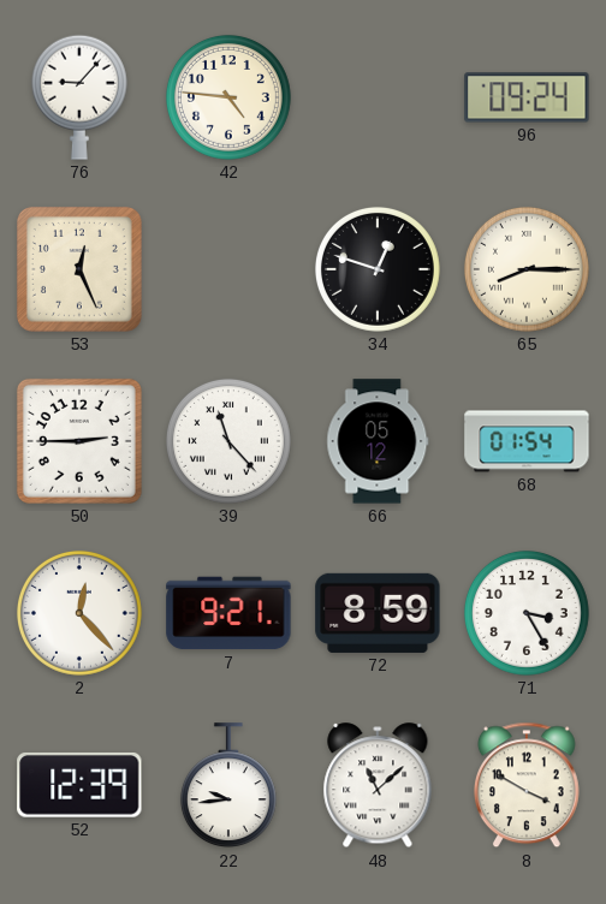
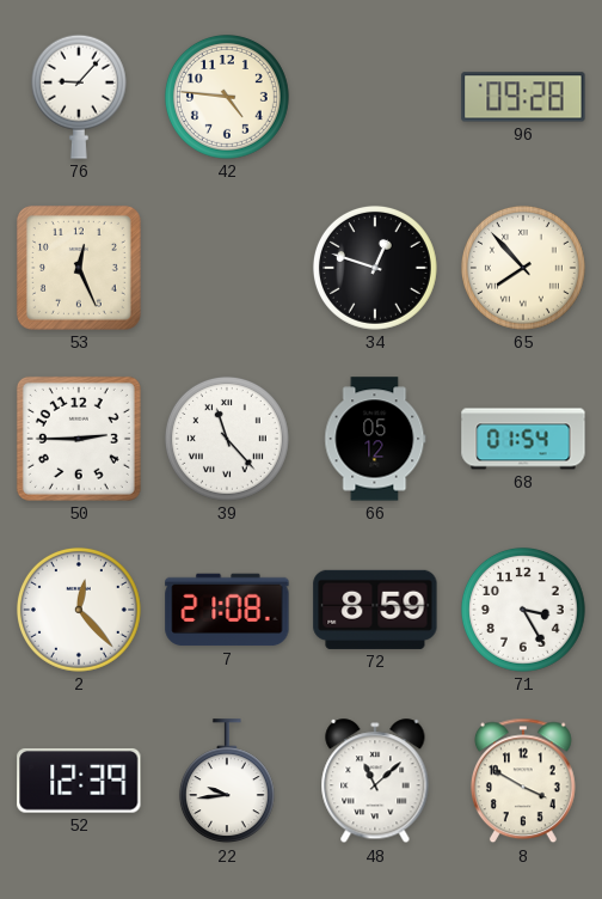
96: 09:24 -> 09:28 (523, 97)
65: 8:15 -> 7:53 (523, 268)
7: 9:21 -> 21:08 (227, 610)
